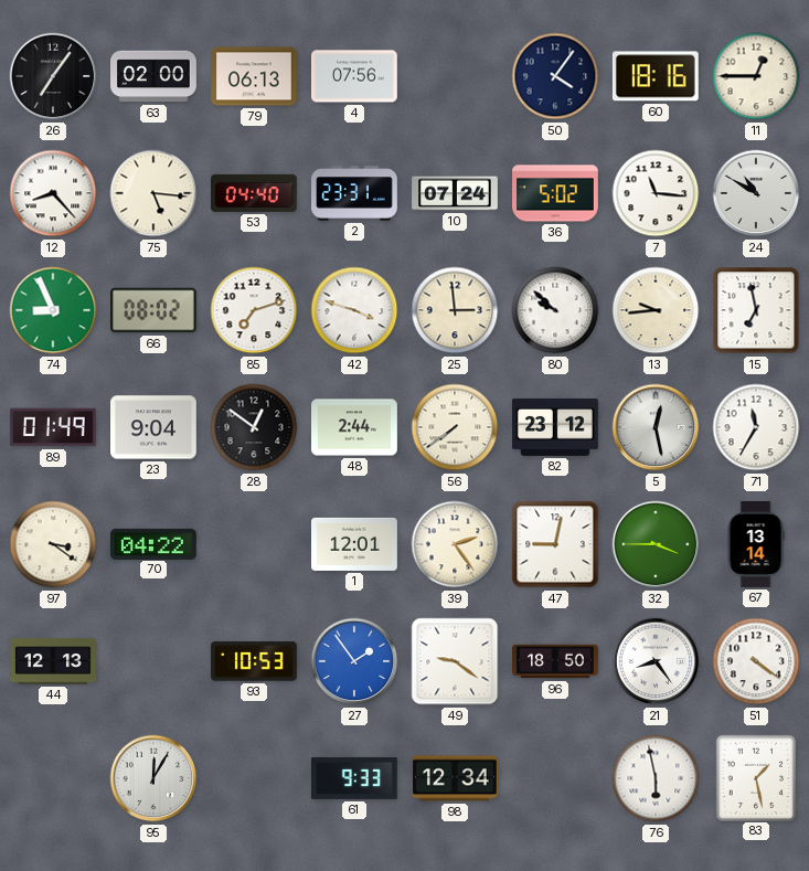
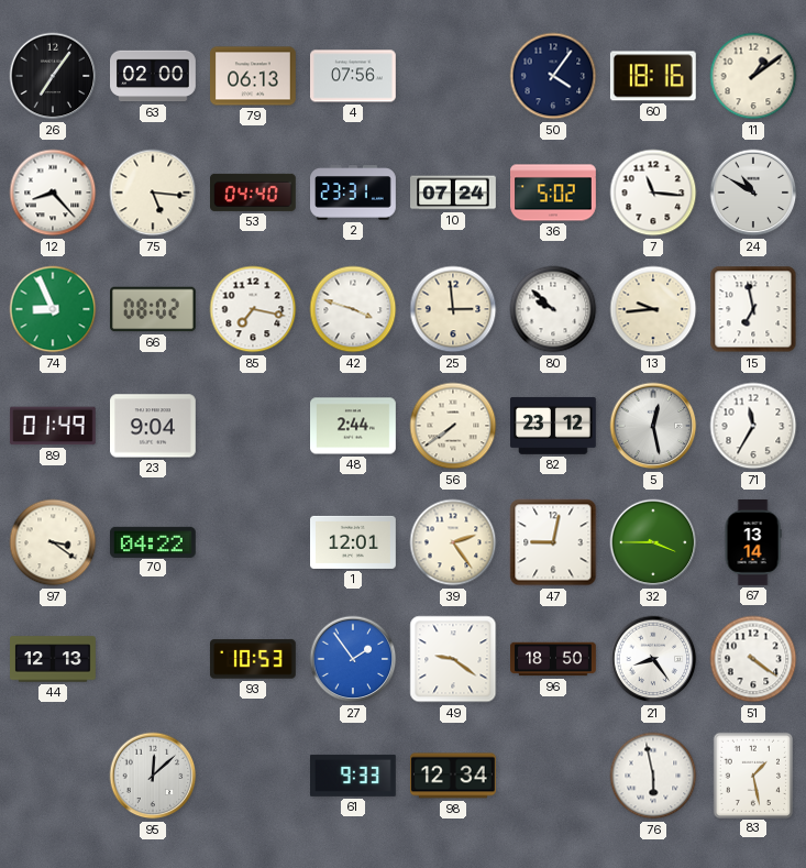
11: 12:45 -> 1:09 (753, 76)
85: 7:12 -> 7:17 (253, 309)
28: 12:51 -> none (254, 427)
95: 12:05 -> 12:08 (153, 776)
